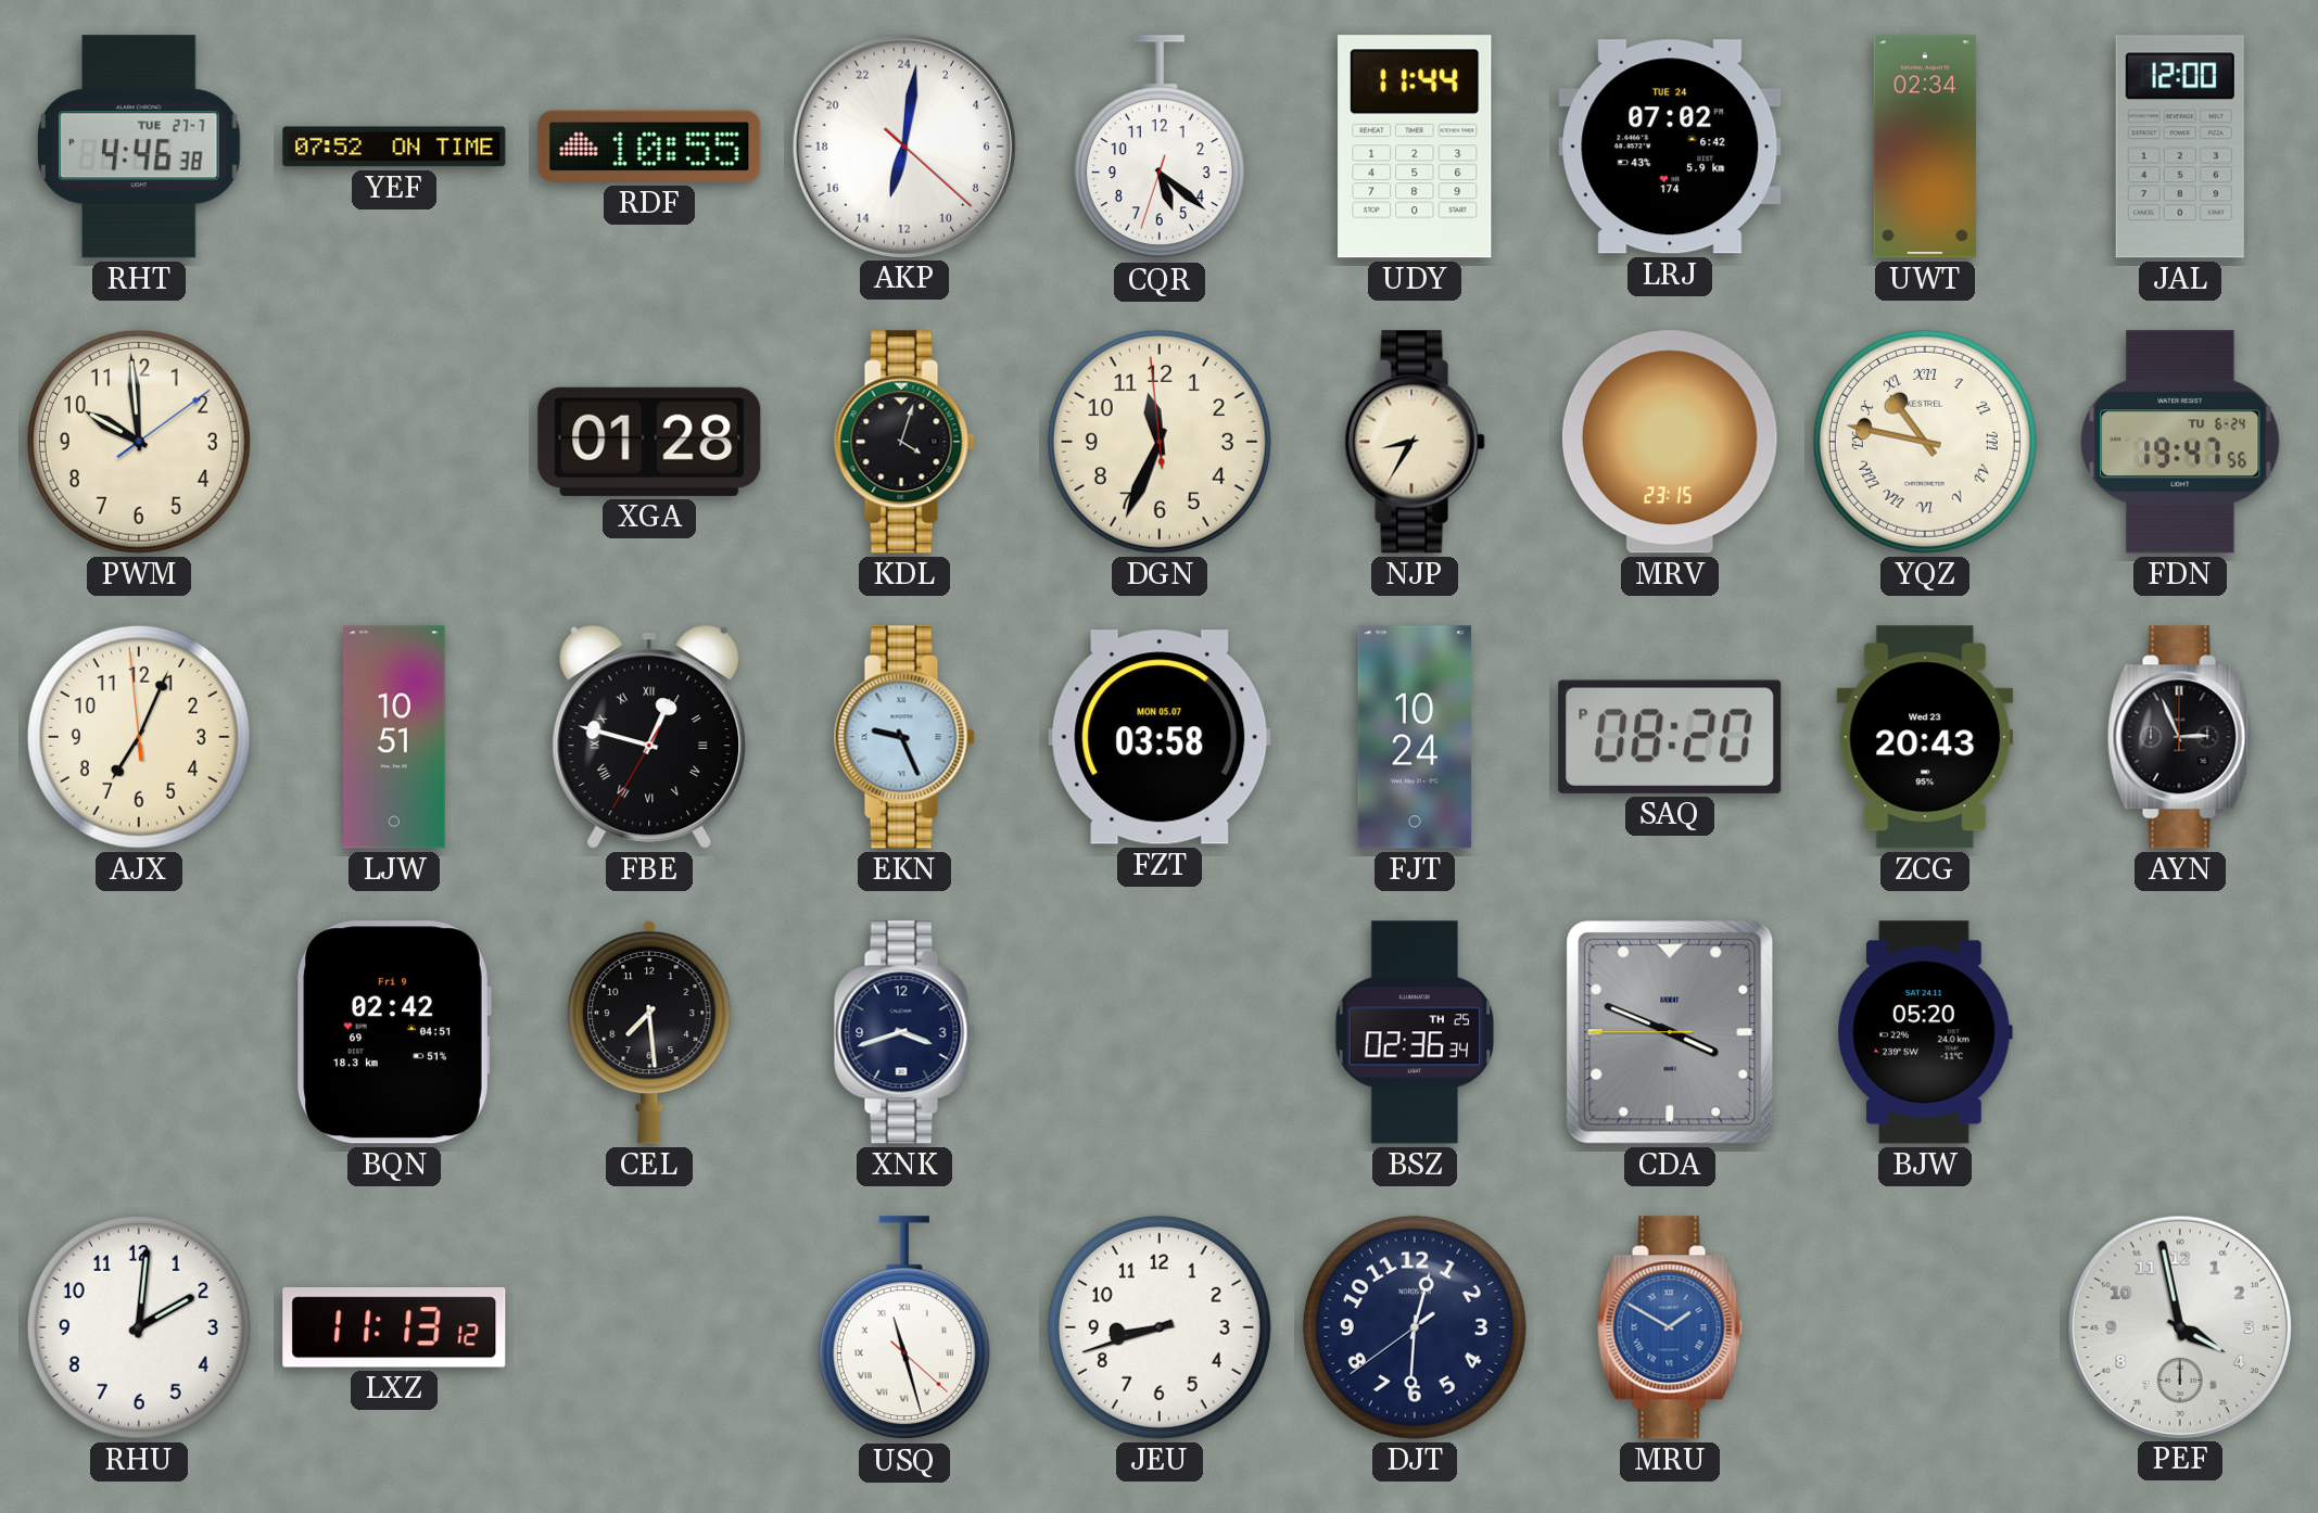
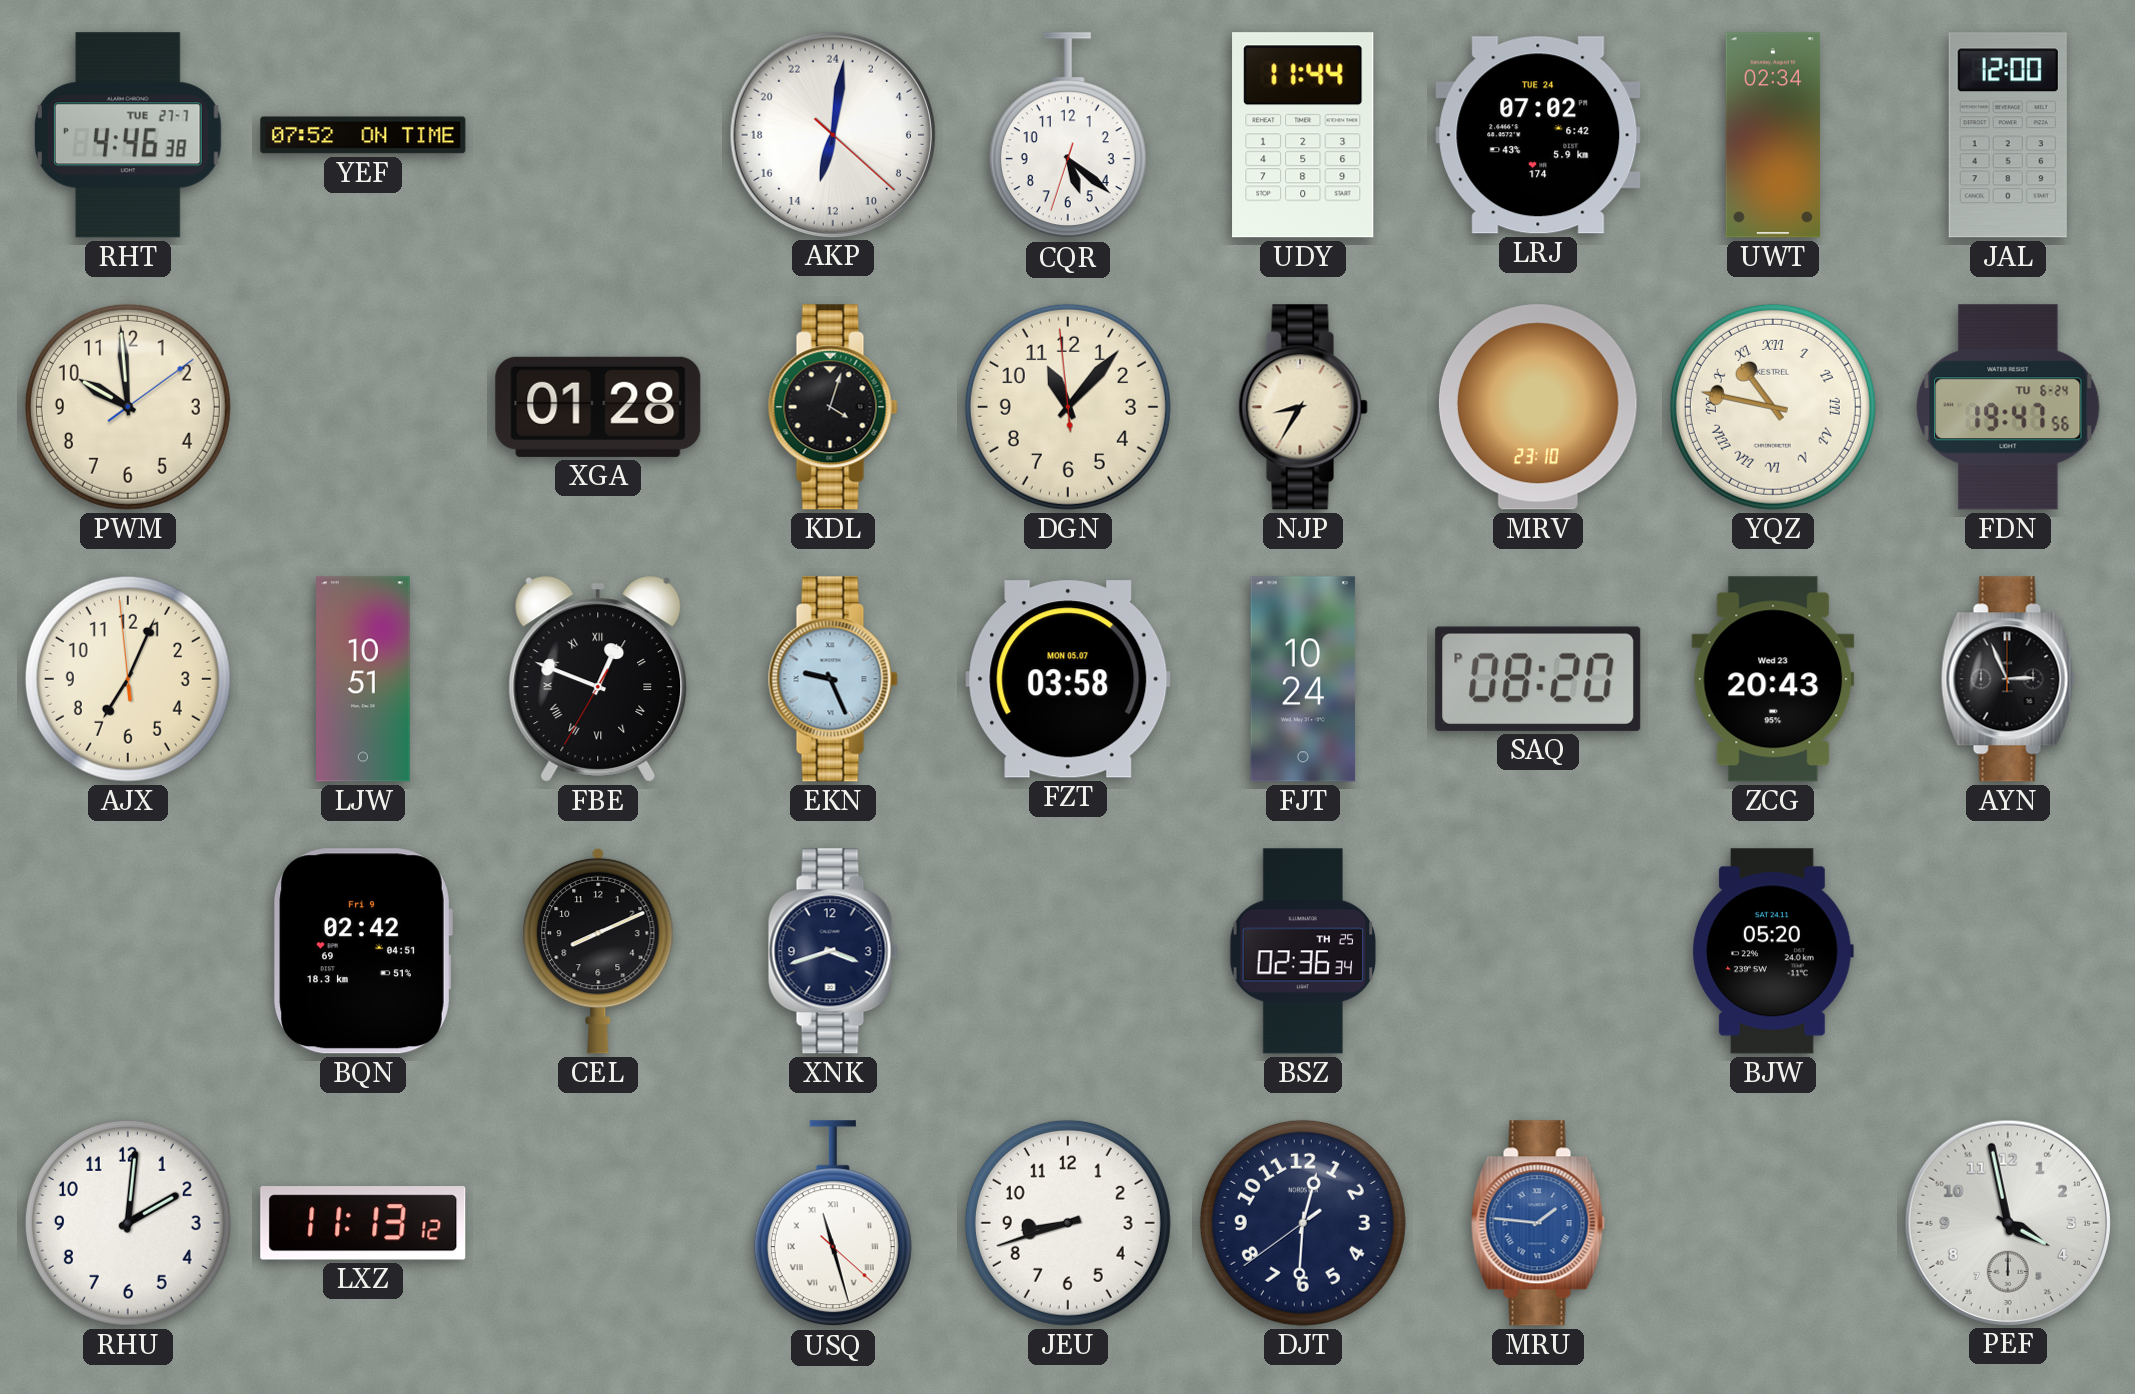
RDF: 10:55 -> none (649, 147)
DGN: 11:33 -> 11:06 (1068, 407)
MRV: 23:15 -> 23:10 (1538, 407)
FBE: 12:47 -> 12:48 (598, 679)
CEL: 7:29 -> 8:11 (598, 951)
CDA: 3:48 -> none (1670, 1032)
MRU: 1:50 -> 1:46 (1538, 1223)
